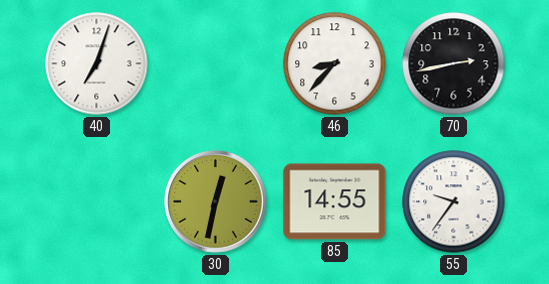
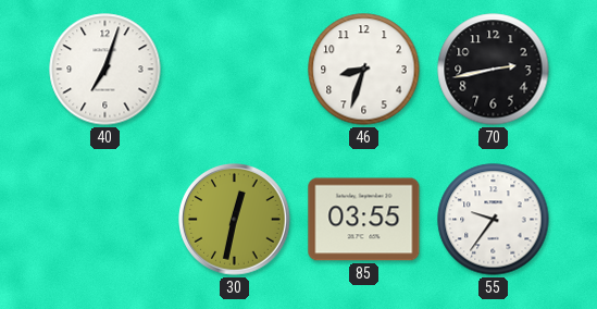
46: 8:37 -> 8:33 (364, 70)
85: 14:55 -> 03:55 (364, 220)
